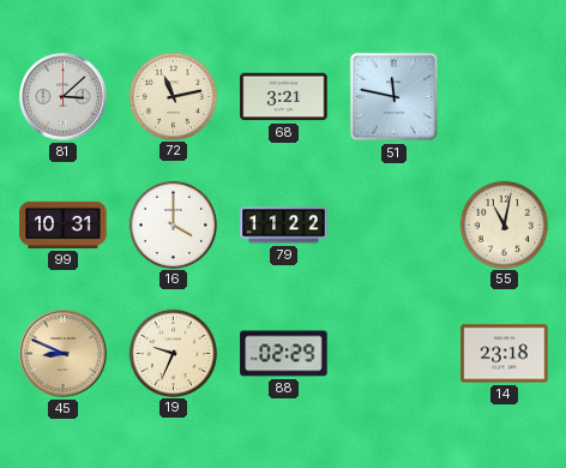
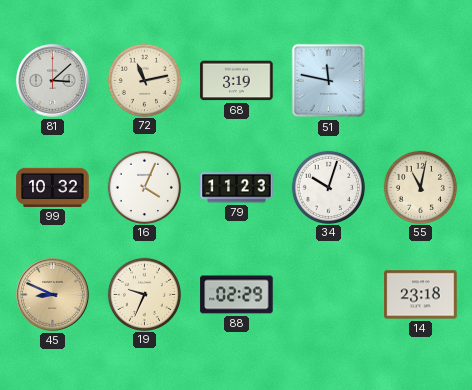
68: 3:21 -> 3:19 (237, 81)
99: 10:31 -> 10:32 (53, 187)
16: 4:00 -> 4:04 (144, 187)
79: 11:22 -> 11:23 (237, 188)
34: none -> 10:03 (328, 187)
